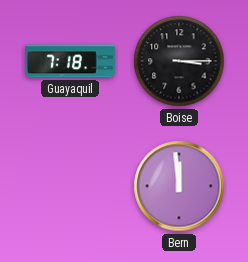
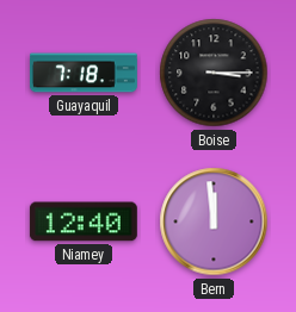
Niamey: none -> 12:40 (84, 221)
